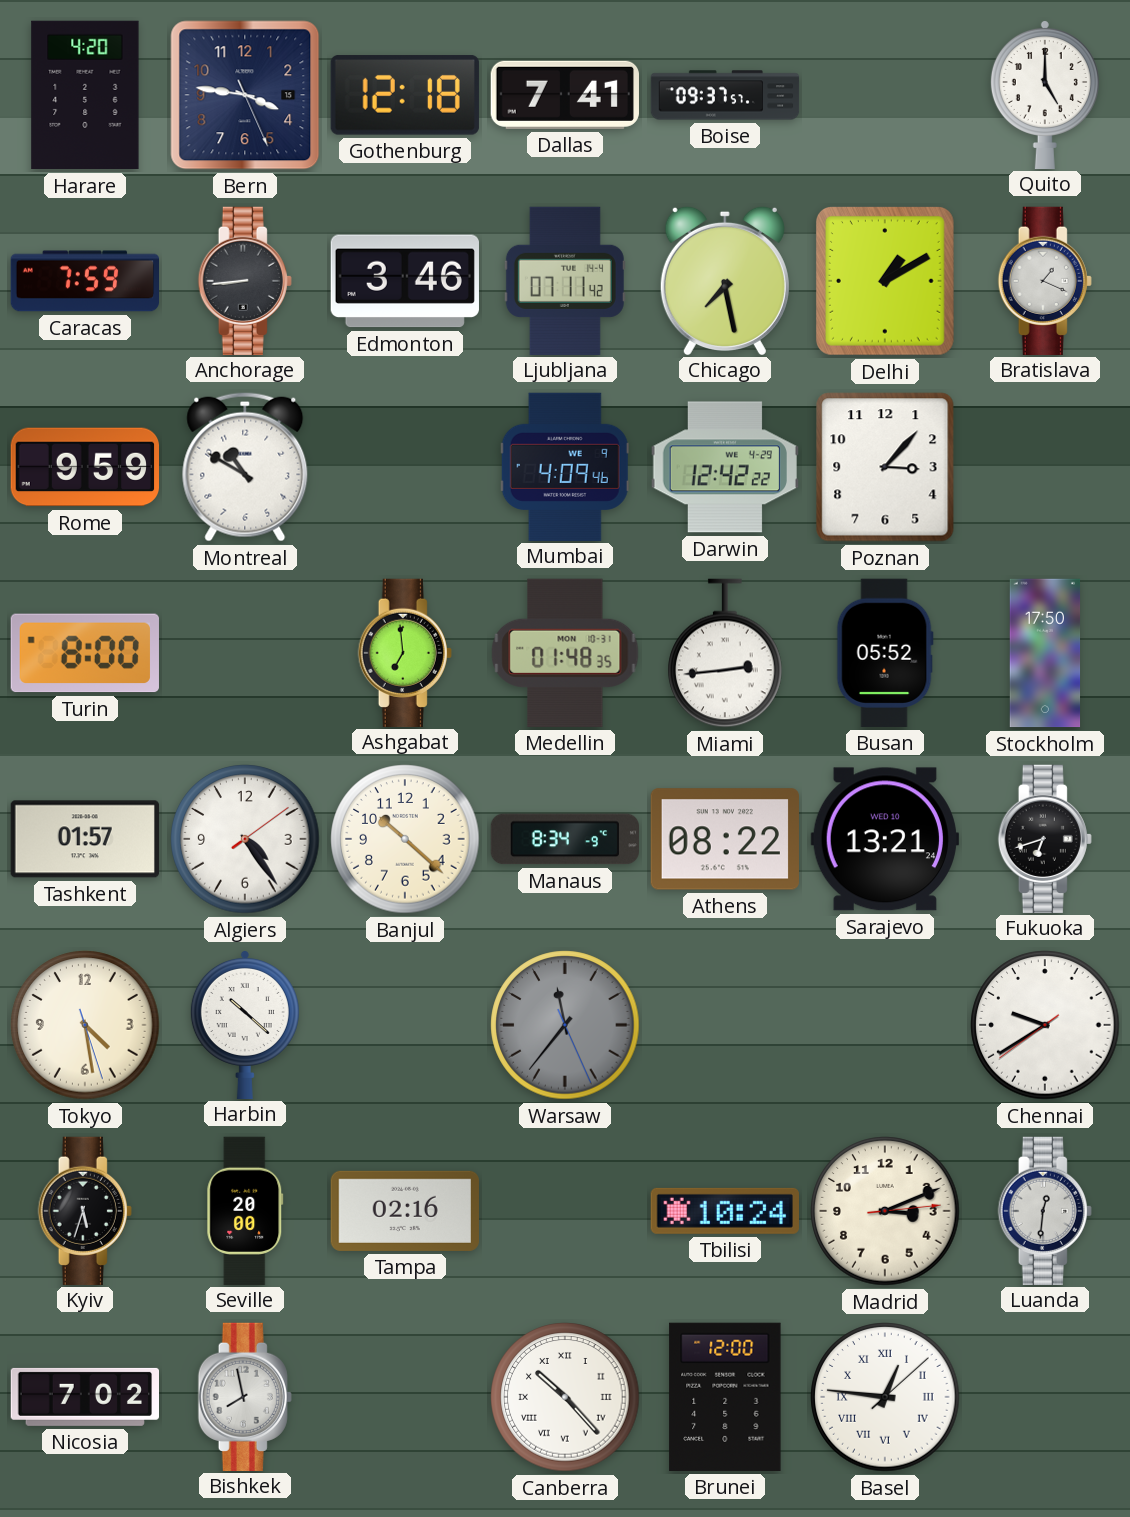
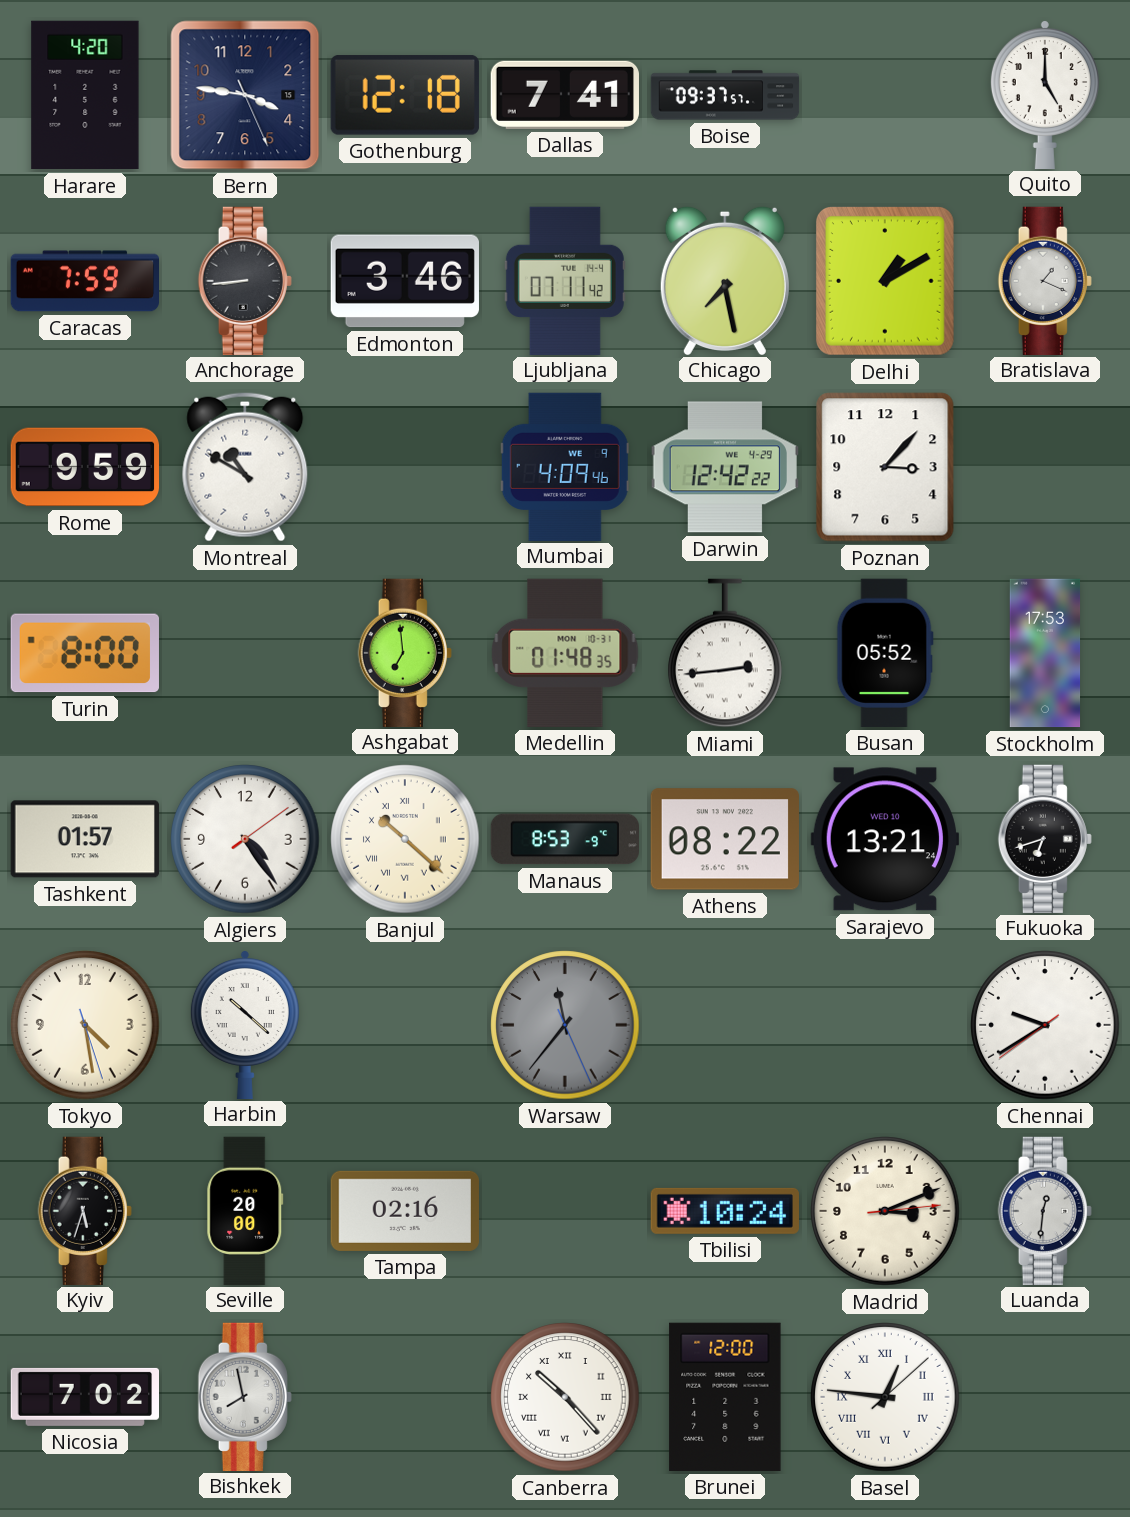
Stockholm: 17:50 -> 17:53 (1045, 653)
Banjul numerals: Arabic -> Roman (405, 839)
Manaus: 8:34 -> 8:53 (564, 839)
